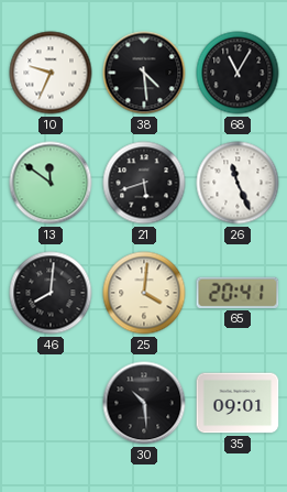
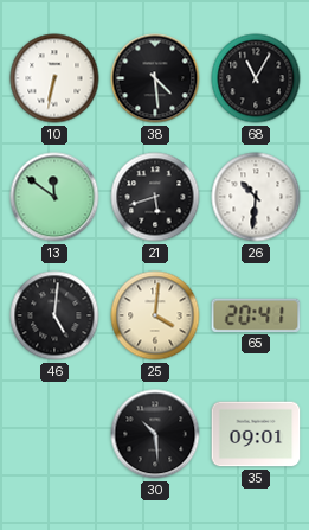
10: 9:34 -> 6:32 (54, 78)
26: 11:26 -> 10:31 (256, 197)
46: 8:01 -> 5:01 (54, 315)
